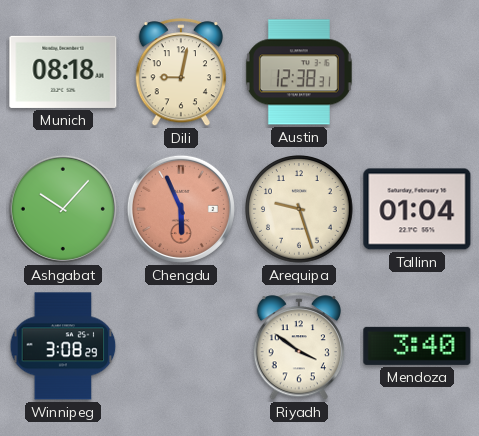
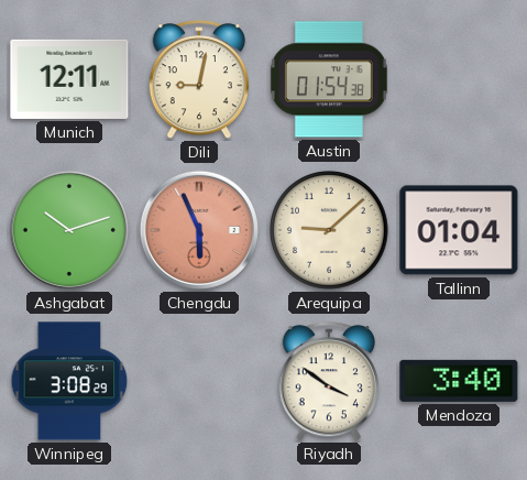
Munich: 08:18 -> 12:11 (69, 79)
Austin: 12:38 -> 01:54 (329, 79)
Ashgabat: 10:07 -> 10:12 (69, 230)
Arequipa: 9:27 -> 9:08 (329, 230)
